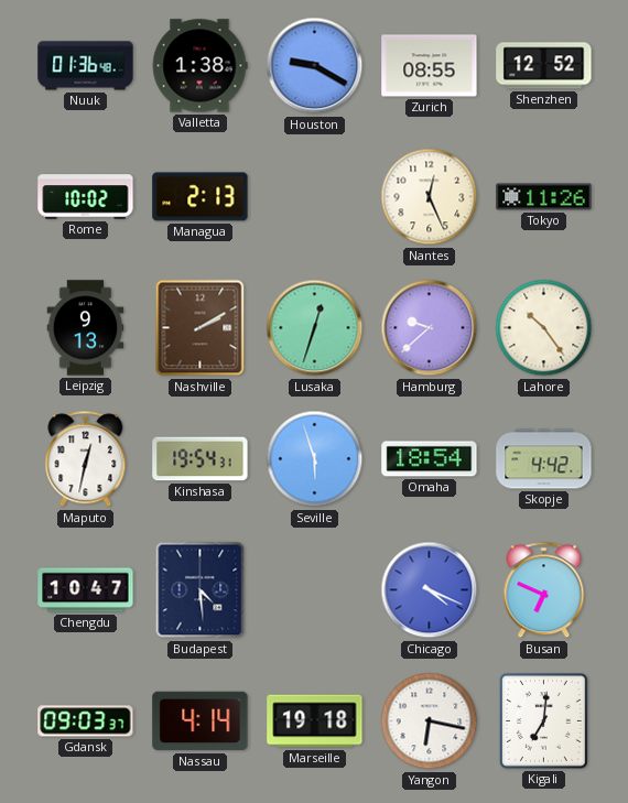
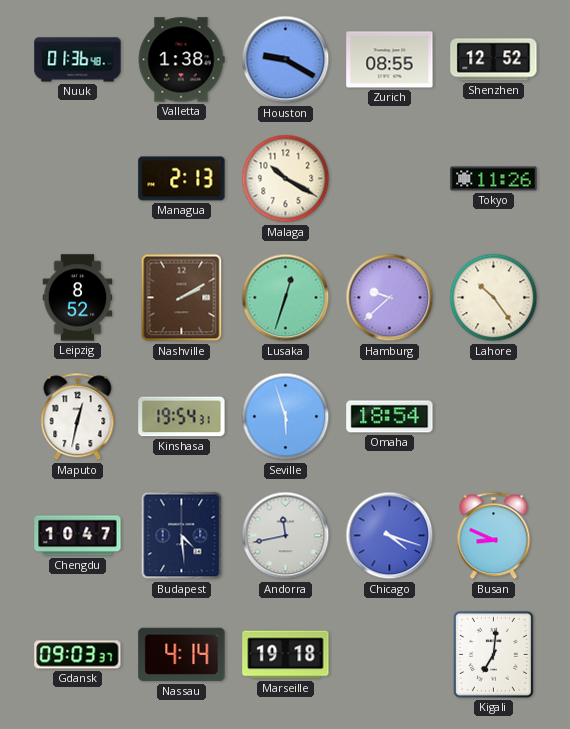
Rome: 10:02 -> none (86, 197)
Malaga: none -> 10:20 (286, 179)
Nantes: 12:26 -> none (430, 197)
Leipzig: 9:13 -> 8:52 (78, 298)
Skopje: 4:42 -> none (544, 459)
Andorra: none -> 11:43 (286, 536)
Chicago: 4:19 -> 4:18 (390, 536)
Busan: 6:49 -> 8:49 (494, 536)
Yangon: 6:17 -> none (430, 721)
